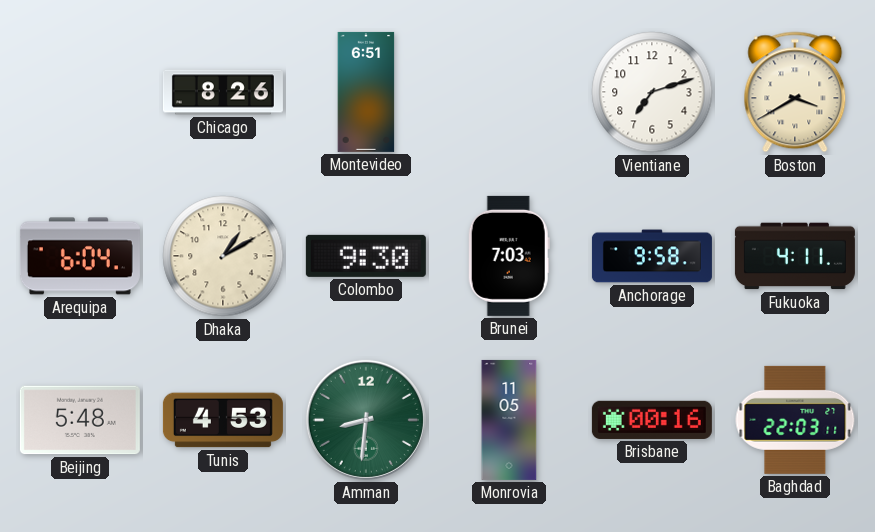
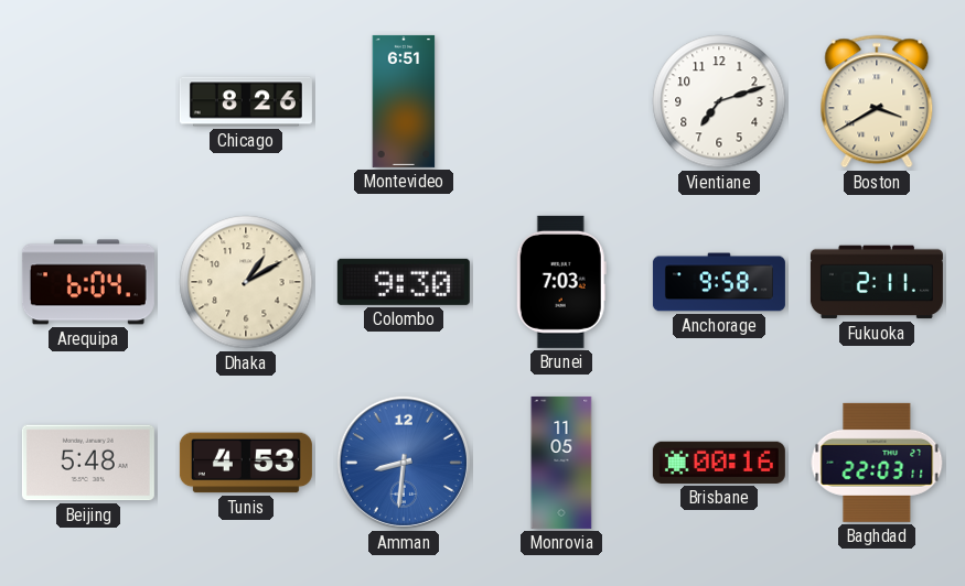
Fukuoka: 4:11 -> 2:11 (877, 282)
Amman dial: green -> blue (404, 463)
